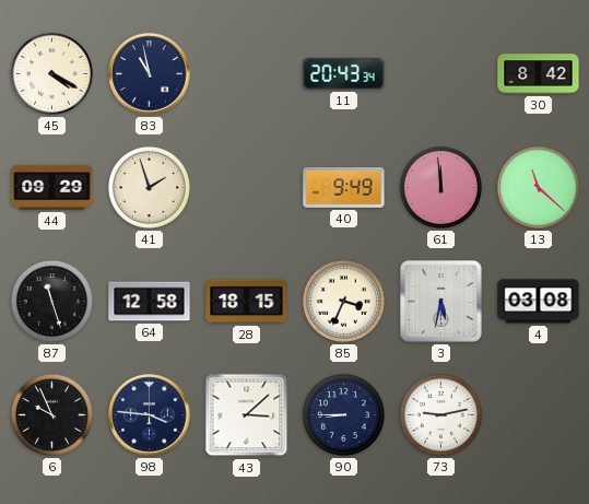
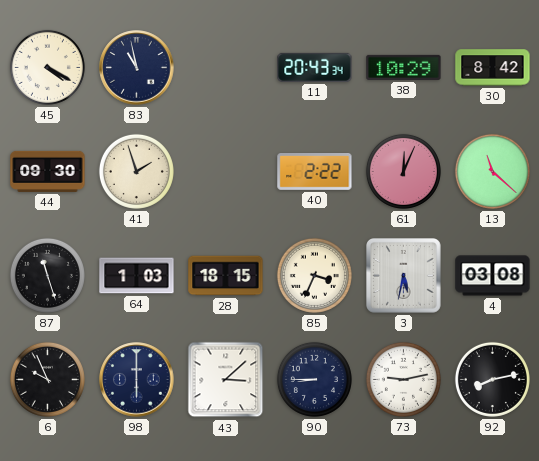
38: none -> 10:29 (404, 67)
44: 09:29 -> 09:30 (48, 171)
40: 9:49 -> 2:22 (315, 172)
61: 11:59 -> 12:04 (403, 171)
64: 12:58 -> 1:03 (137, 276)
98: 3:46 -> 6:00 (137, 380)
92: none -> 8:13 (492, 379)
